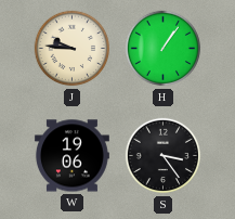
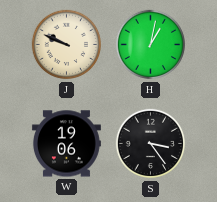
J: 9:46 -> 9:49 (67, 45)
H: 1:06 -> 1:02 (151, 45)
